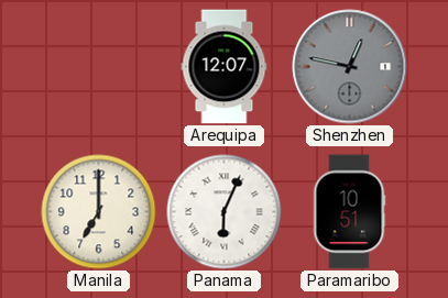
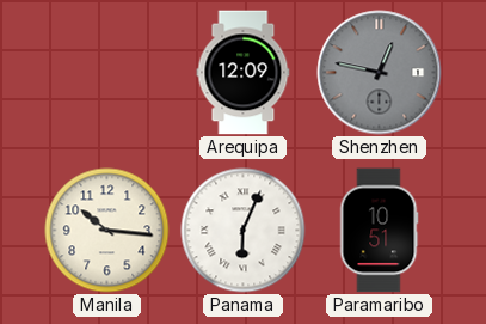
Arequipa: 12:07 -> 12:09 (244, 73)
Manila: 7:00 -> 10:16 (107, 231)
